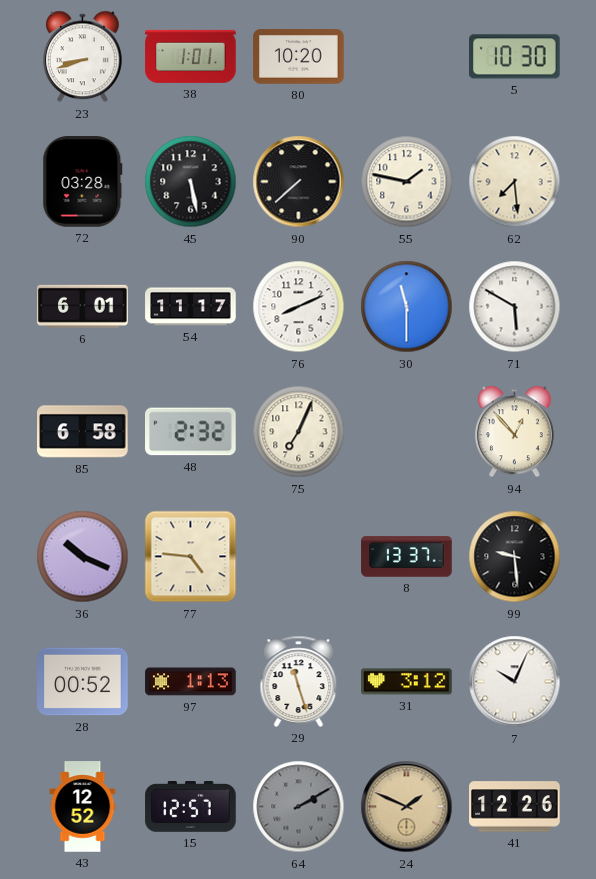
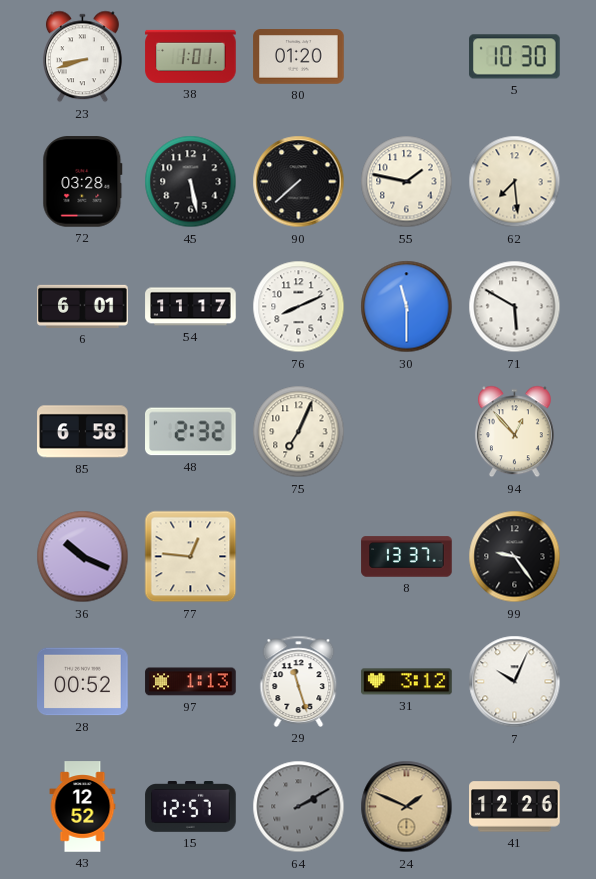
80: 10:20 -> 01:20 (299, 57)
77: 4:46 -> 12:46 (191, 557)
99: 9:29 -> 9:24 (515, 557)
